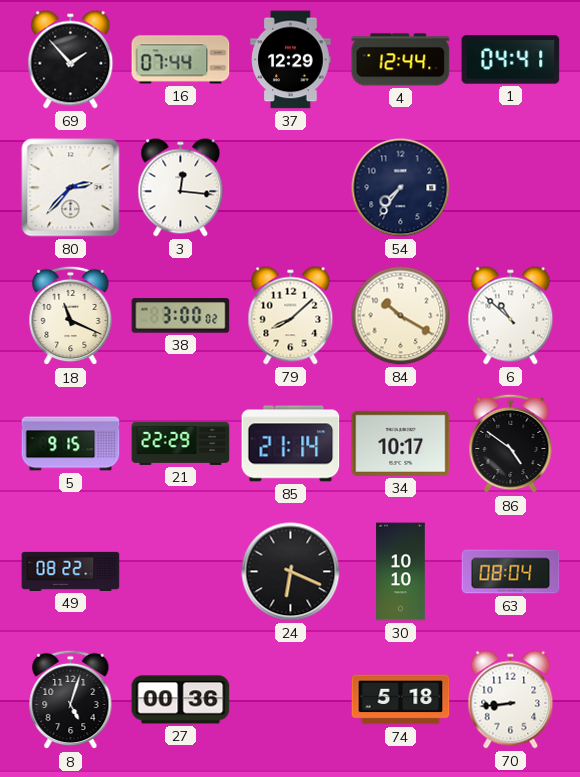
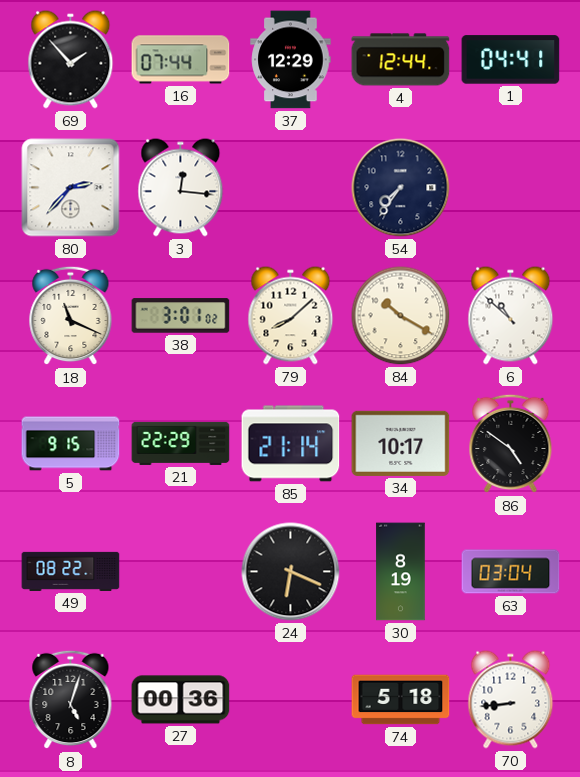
38: 3:00 -> 3:01 (181, 316)
30: 10:10 -> 8:19 (401, 572)
63: 08:04 -> 03:04 (511, 572)
